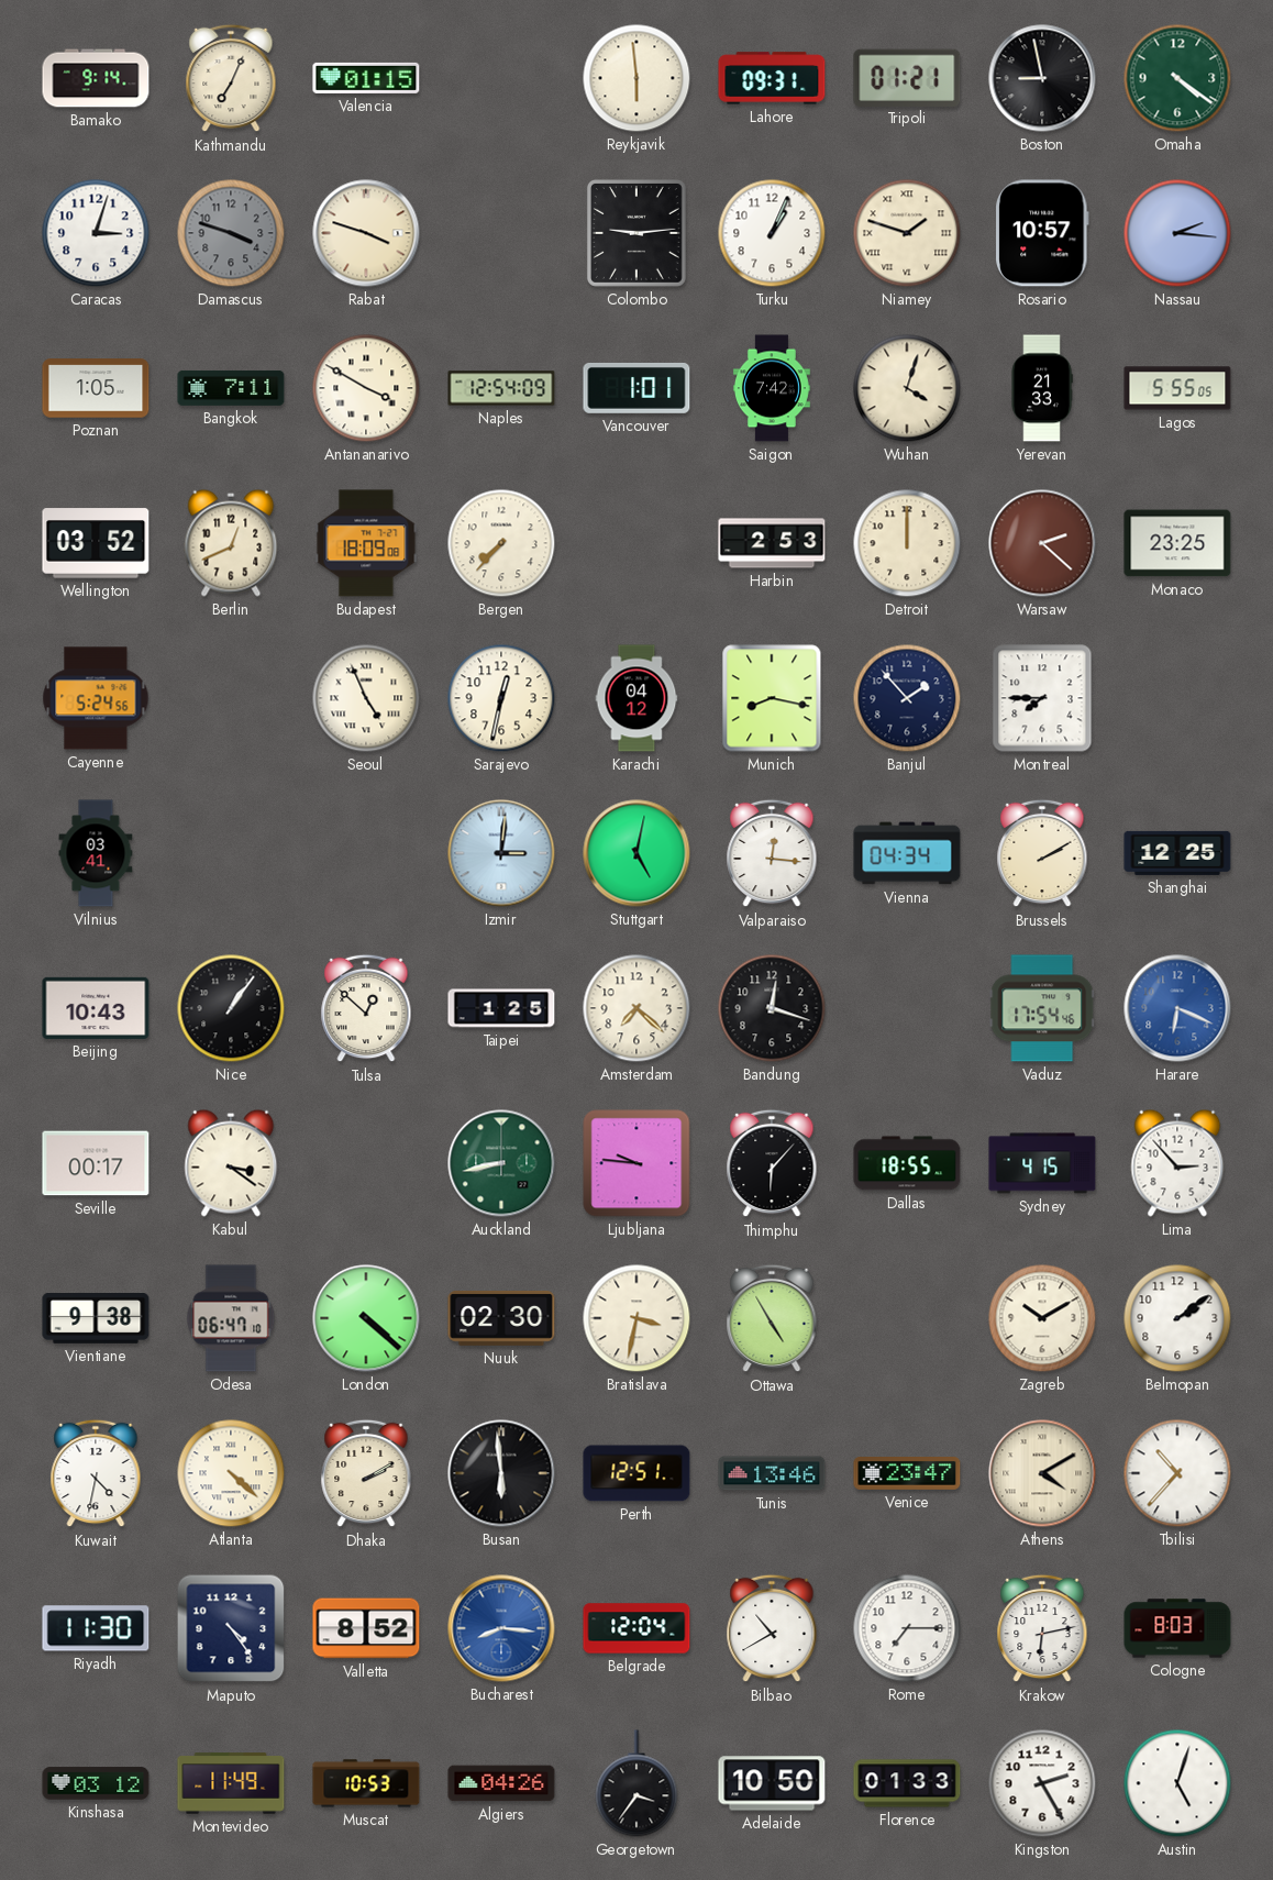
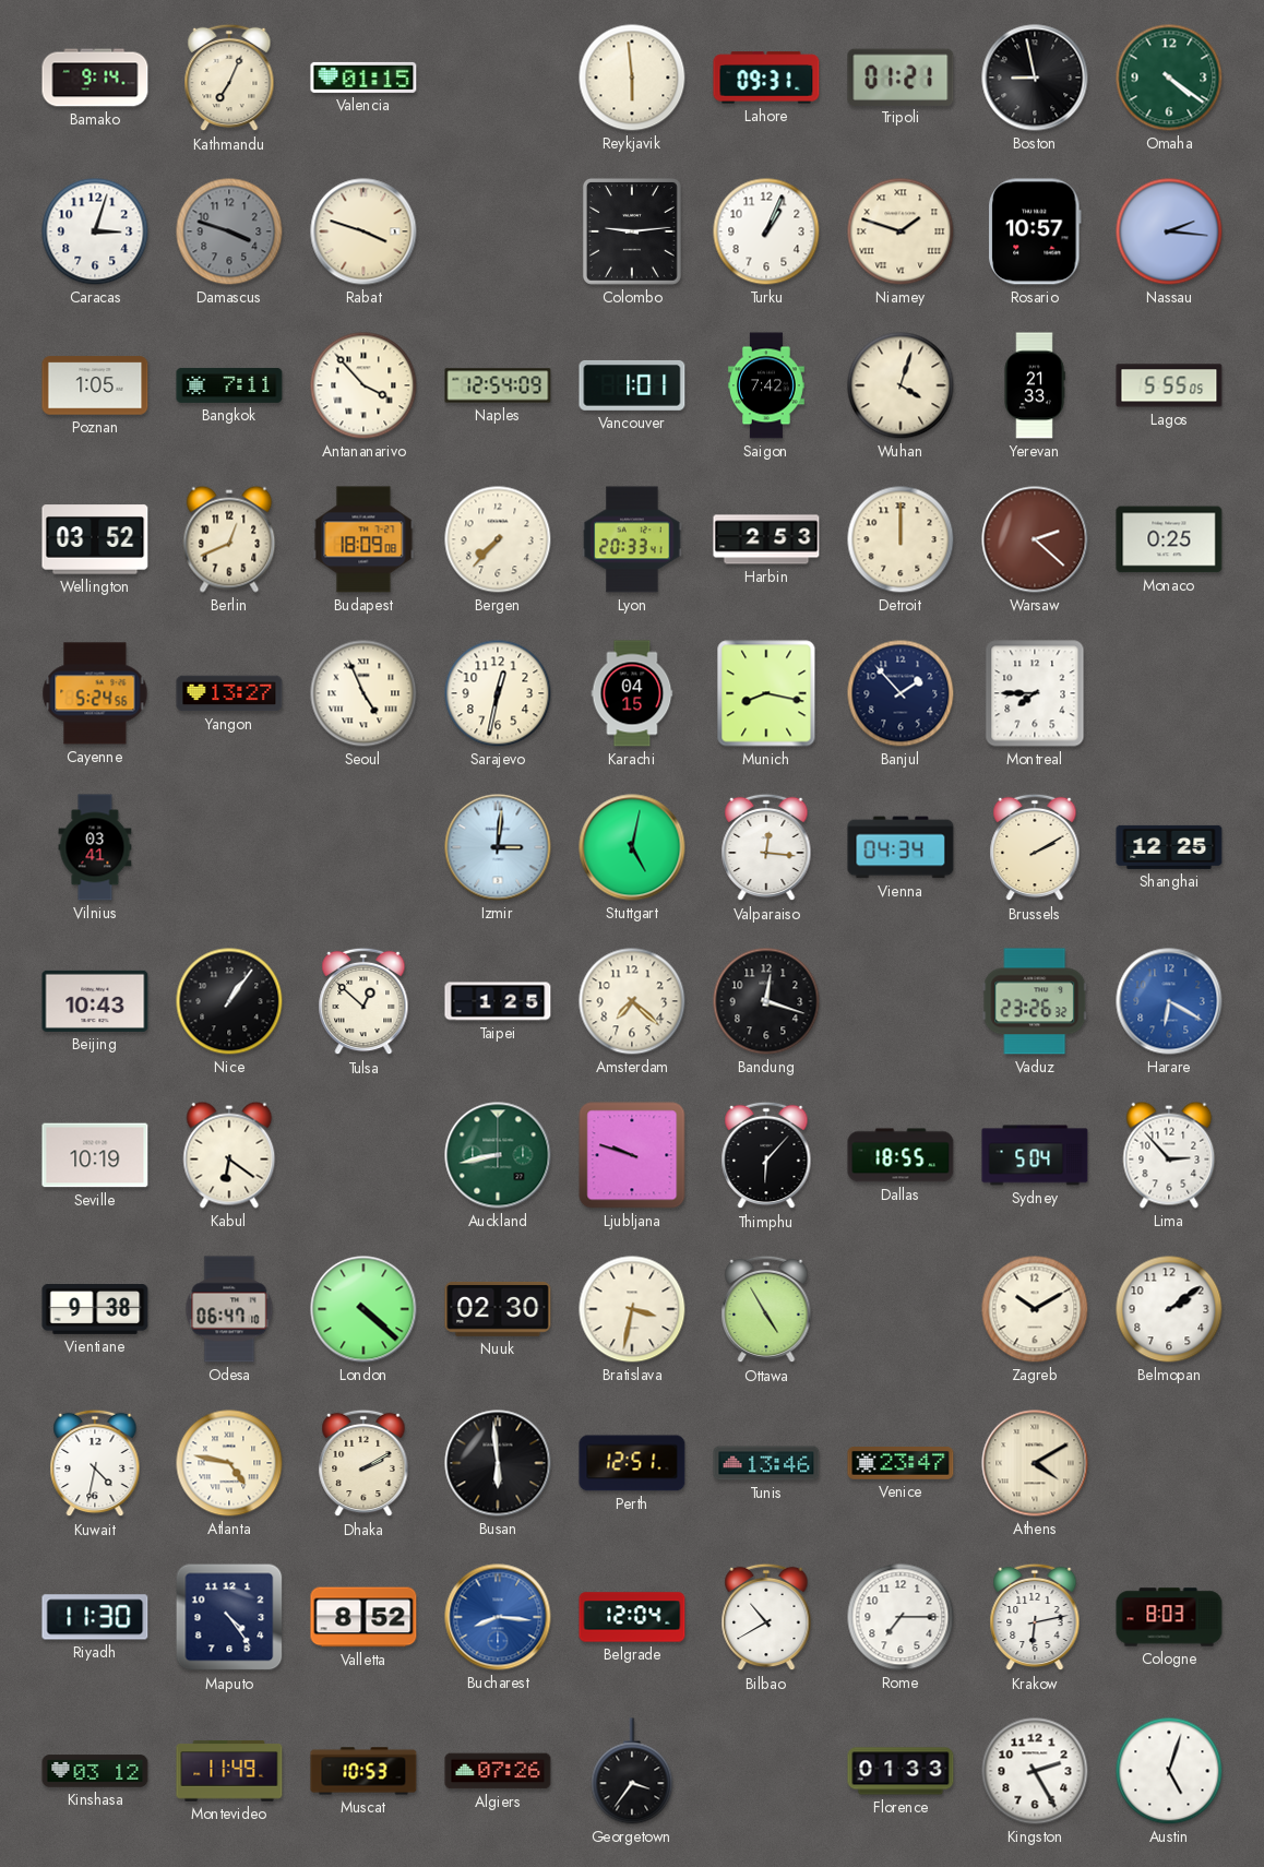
Antananarivo: 3:50 -> 3:53 (363, 385)
Lyon: none -> 20:33 (632, 539)
Monaco: 23:25 -> 0:25 (1169, 539)
Yangon: none -> 13:27 (229, 693)
Karachi: 04:12 -> 04:15 (632, 693)
Vaduz: 17:54 -> 23:26 (1035, 1001)
Harare: 6:19 -> 6:20 (1169, 1001)
Seville: 00:17 -> 10:19 (95, 1155)
Kabul: 3:21 -> 6:21 (229, 1155)
Ljubljana: 9:46 -> 9:48 (632, 1155)
Sydney: 4:15 -> 5:04 (1035, 1155)
Atlanta: 4:22 -> 4:47 (229, 1463)
Tbilisi: 10:37 -> none (1177, 1473)
Algiers: 04:26 -> 07:26 (498, 1771)
Adelaide: 10:50 -> none (772, 1783)
